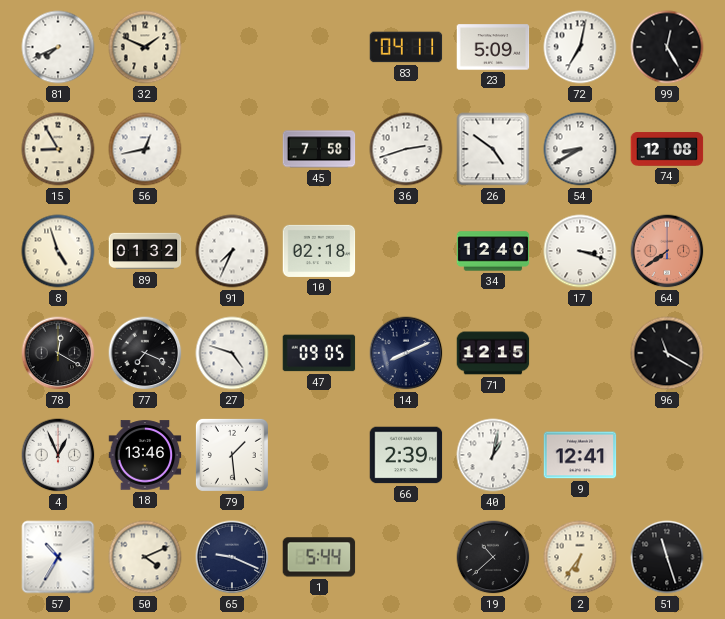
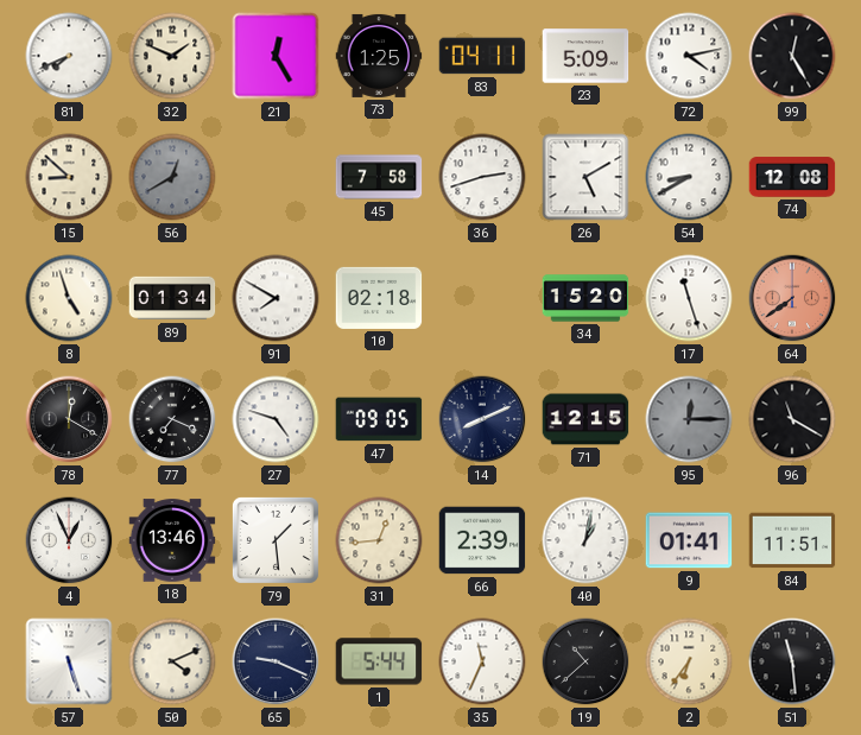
21: none -> 12:25 (276, 56)
73: none -> 1:25 (379, 56)
72: 7:02 -> 4:13 (689, 56)
15: 8:55 -> 8:52 (69, 177)
56: 12:43 -> 12:40 (172, 177)
56 dial: white -> grey (172, 177)
26: 4:51 -> 5:10 (585, 177)
89: 01:32 -> 01:34 (172, 298)
91: 7:34 -> 7:50 (276, 298)
34: 12:40 -> 15:20 (585, 298)
17: 3:18 -> 11:27 (689, 298)
95: none -> 12:15 (689, 419)
31: none -> 12:44 (379, 540)
9: 12:41 -> 01:41 (689, 540)
84: none -> 11:51 (792, 540)
57: 10:35 -> 5:27 (69, 661)
35: none -> 11:34 (482, 661)
51: 11:27 -> 11:29 (792, 661)
